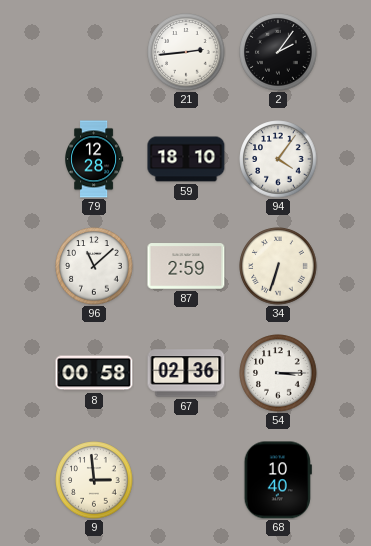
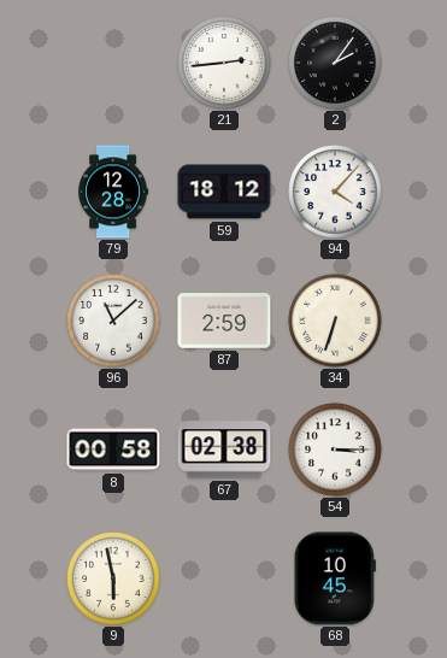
59: 18:10 -> 18:12 (224, 192)
94: 4:06 -> 4:07 (335, 192)
67: 02:36 -> 02:38 (224, 450)
9: 2:59 -> 5:58 (113, 578)
68: 10:40 -> 10:45 (335, 578)
